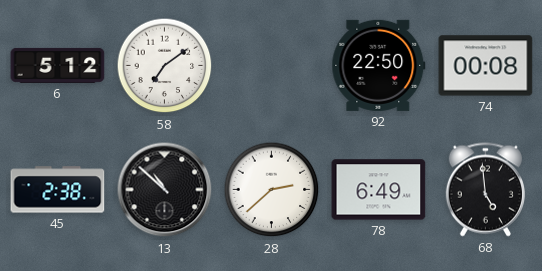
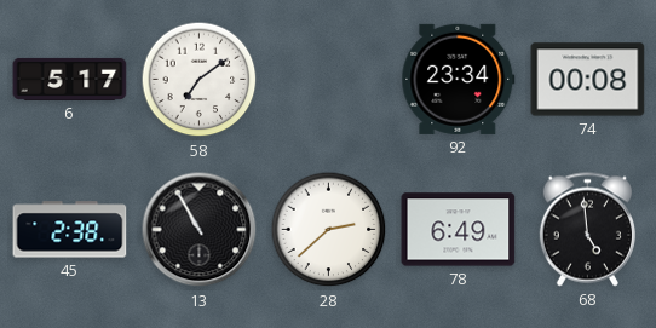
6: 5:12 -> 5:17 (70, 79)
92: 22:50 -> 23:34 (459, 79)
13: 10:52 -> 10:55 (200, 230)
